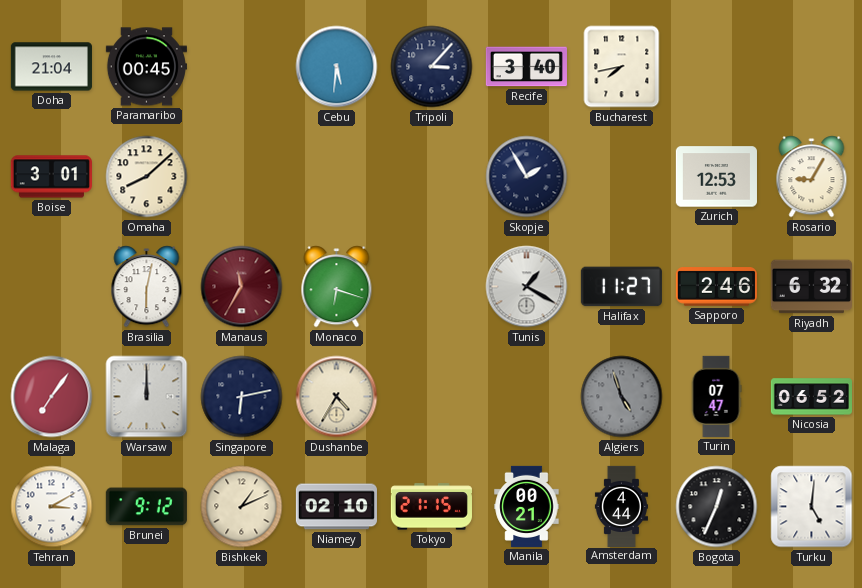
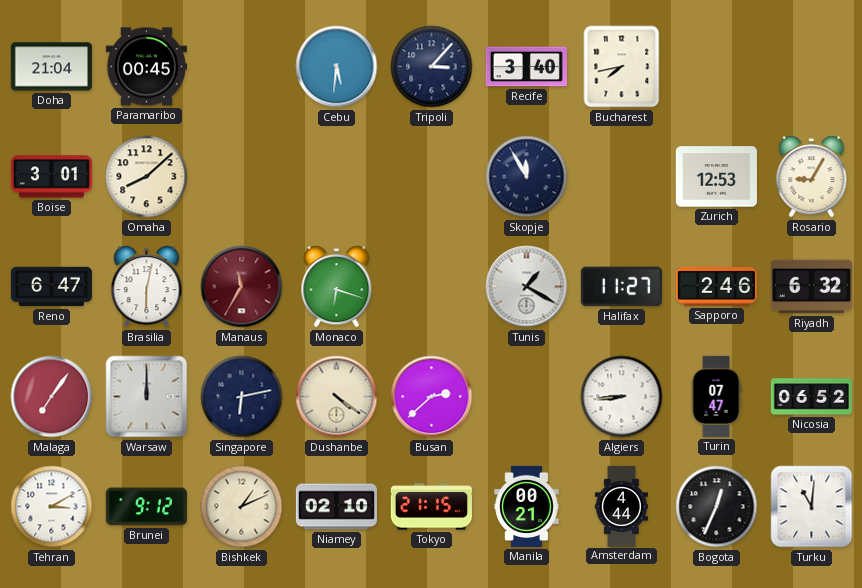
Skopje: 1:55 -> 11:55 (527, 177)
Reno: none -> 6:47 (51, 287)
Dushanbe: 4:35 -> 4:21 (337, 397)
Busan: none -> 2:38 (432, 397)
Algiers: 4:57 -> 8:44 (622, 397)
Algiers dial: grey -> white (622, 397)
Turku: 5:01 -> 11:01 (812, 507)
